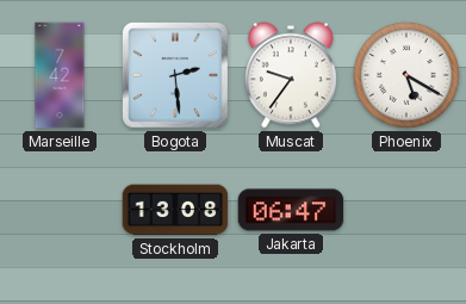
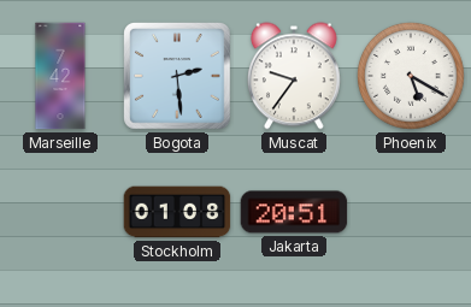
Stockholm: 13:08 -> 01:08 (177, 212)
Jakarta: 06:47 -> 20:51 (294, 212)
